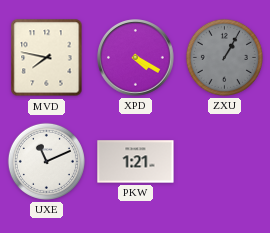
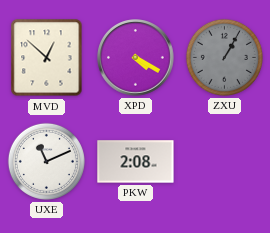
MVD: 7:47 -> 12:52 (47, 58)
PKW: 1:21 -> 2:08 (136, 162)
